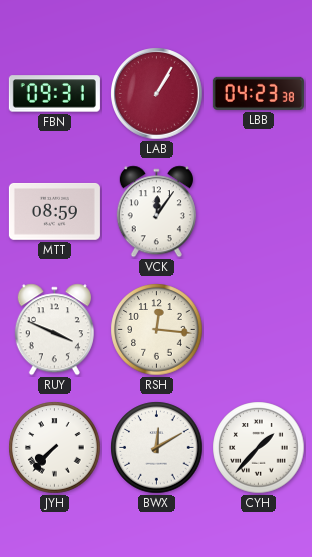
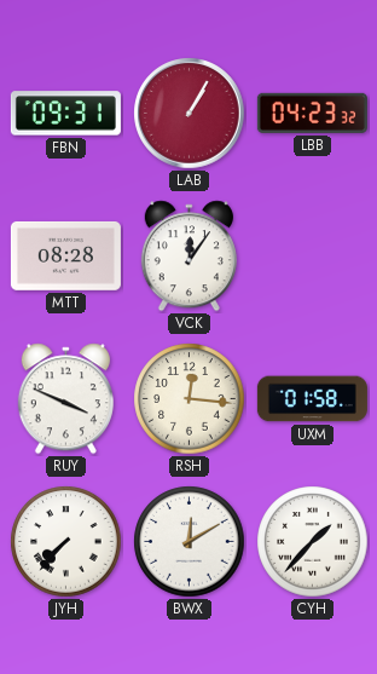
LBB: 04:23:38 -> 04:23:32 (312, 113)
MTT: 08:59 -> 08:28 (65, 257)
UXM: none -> 01:58 (312, 399)
